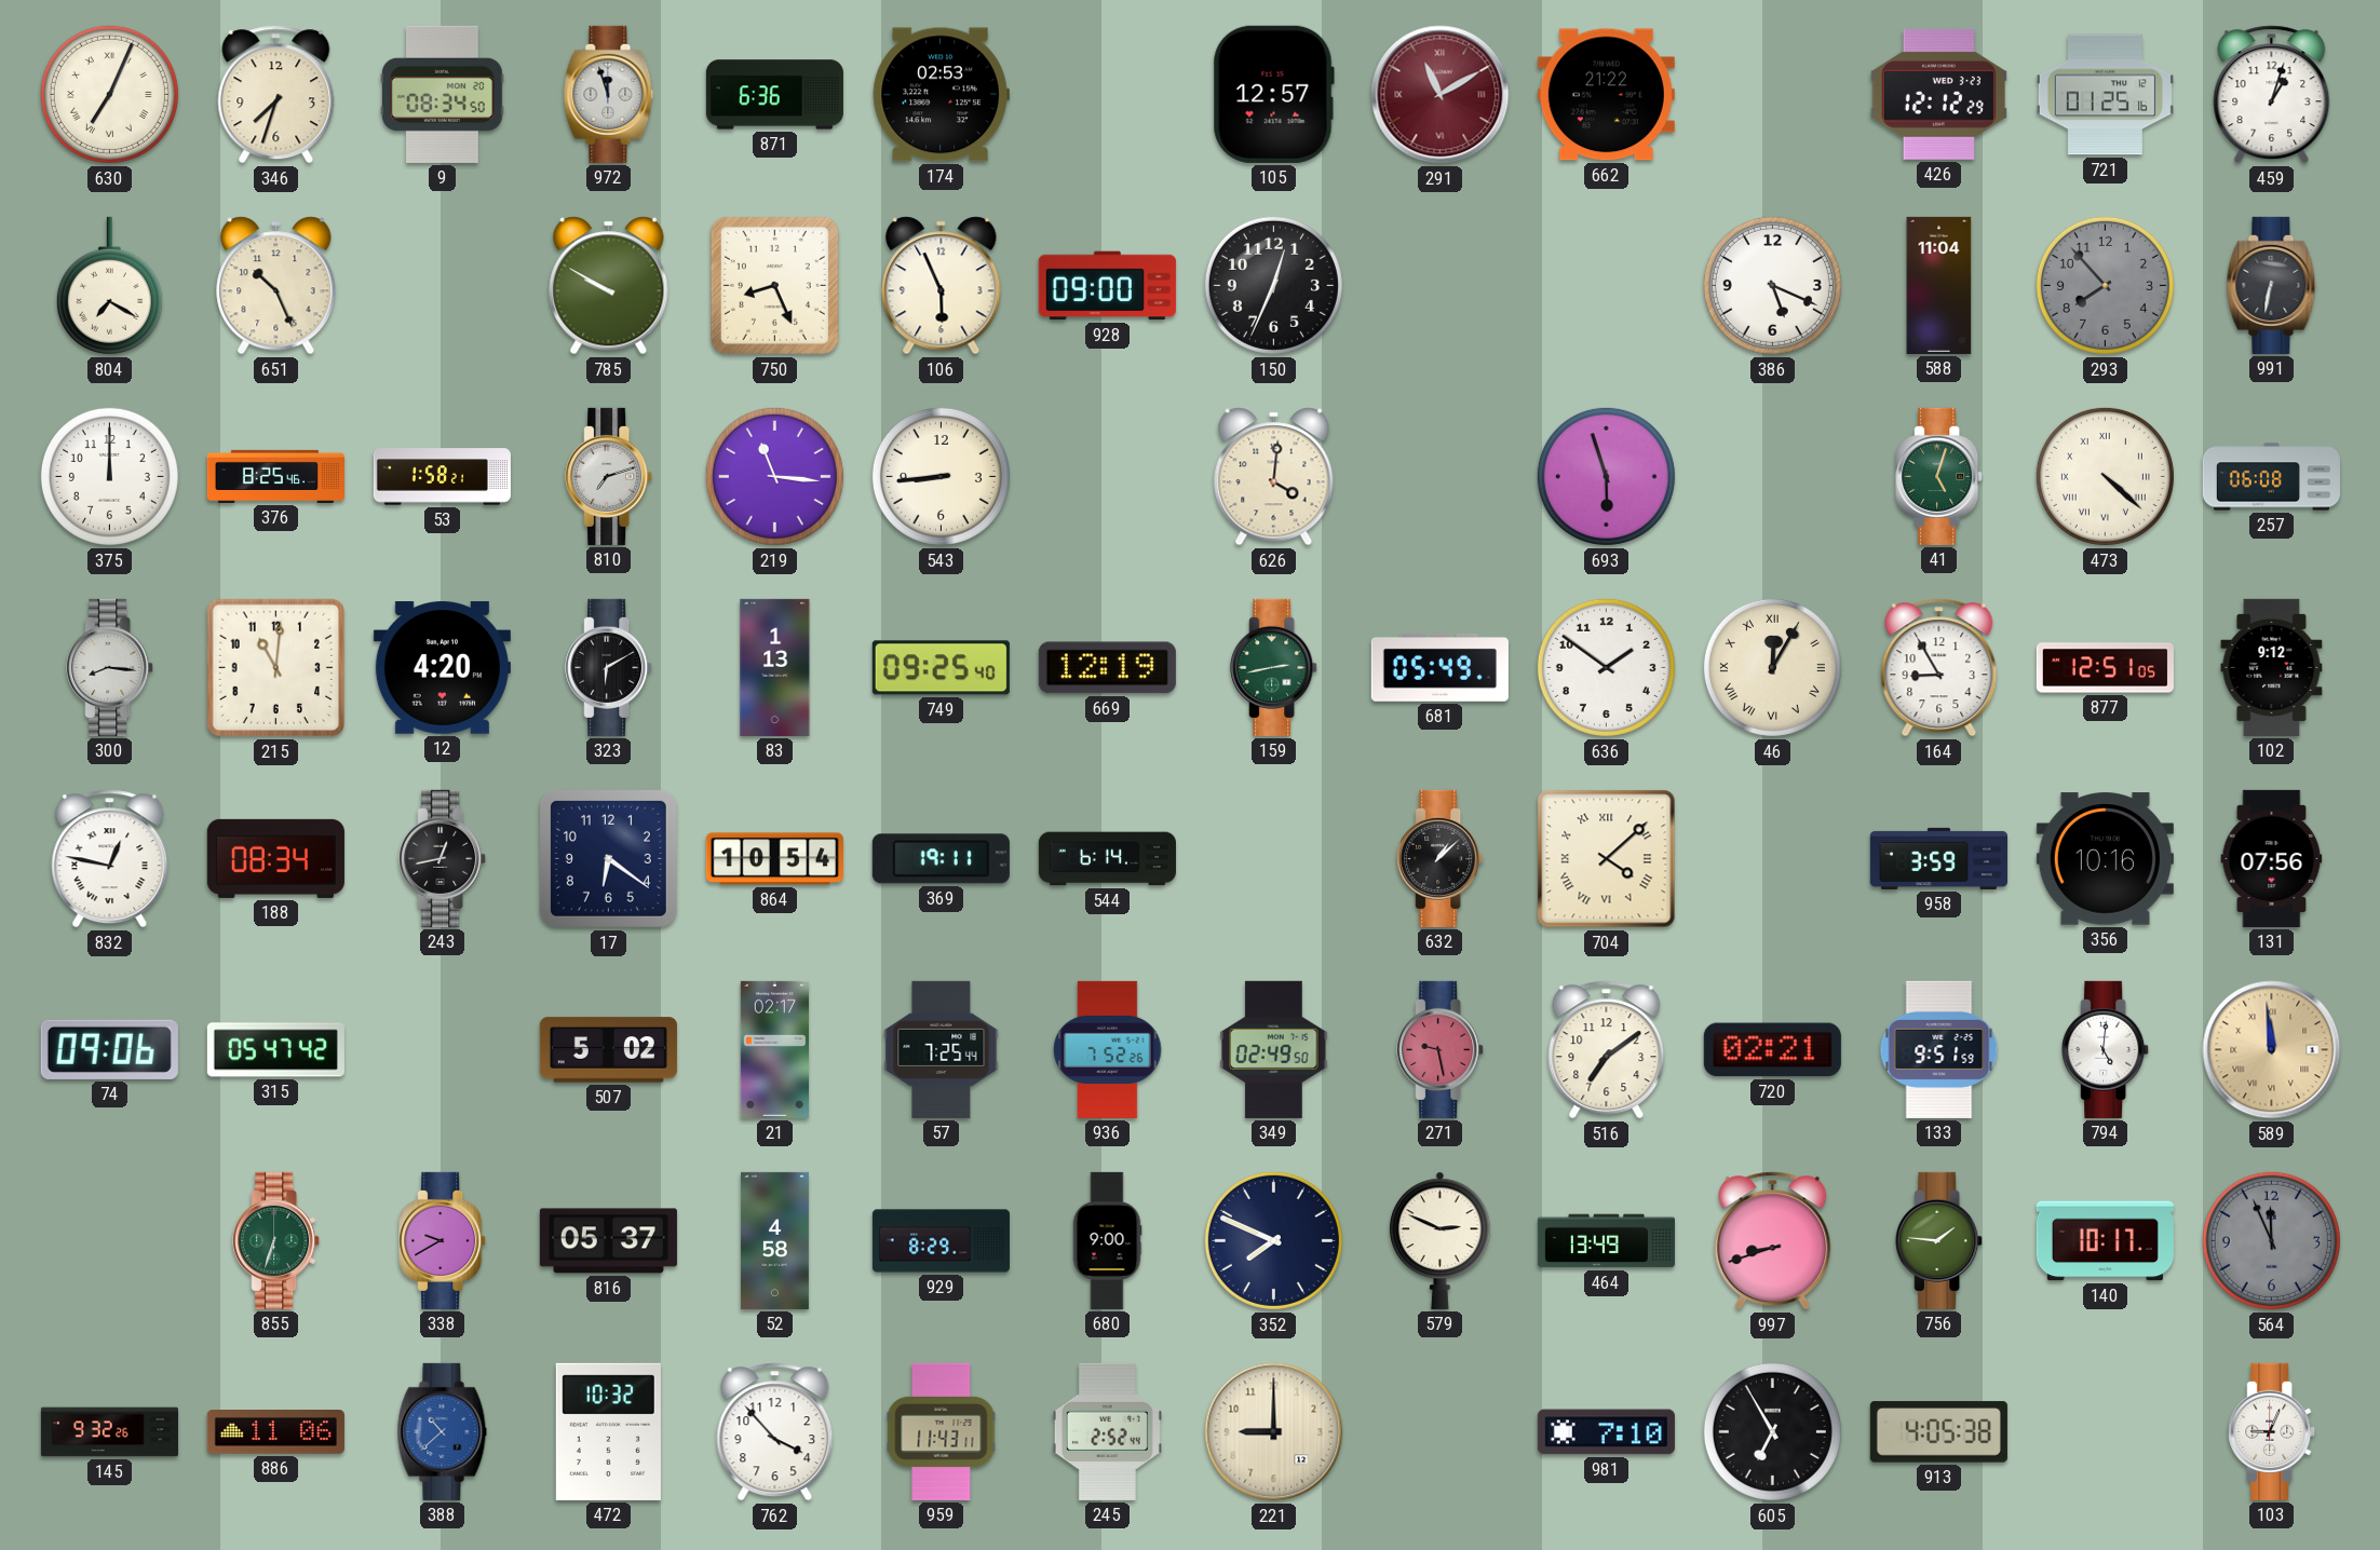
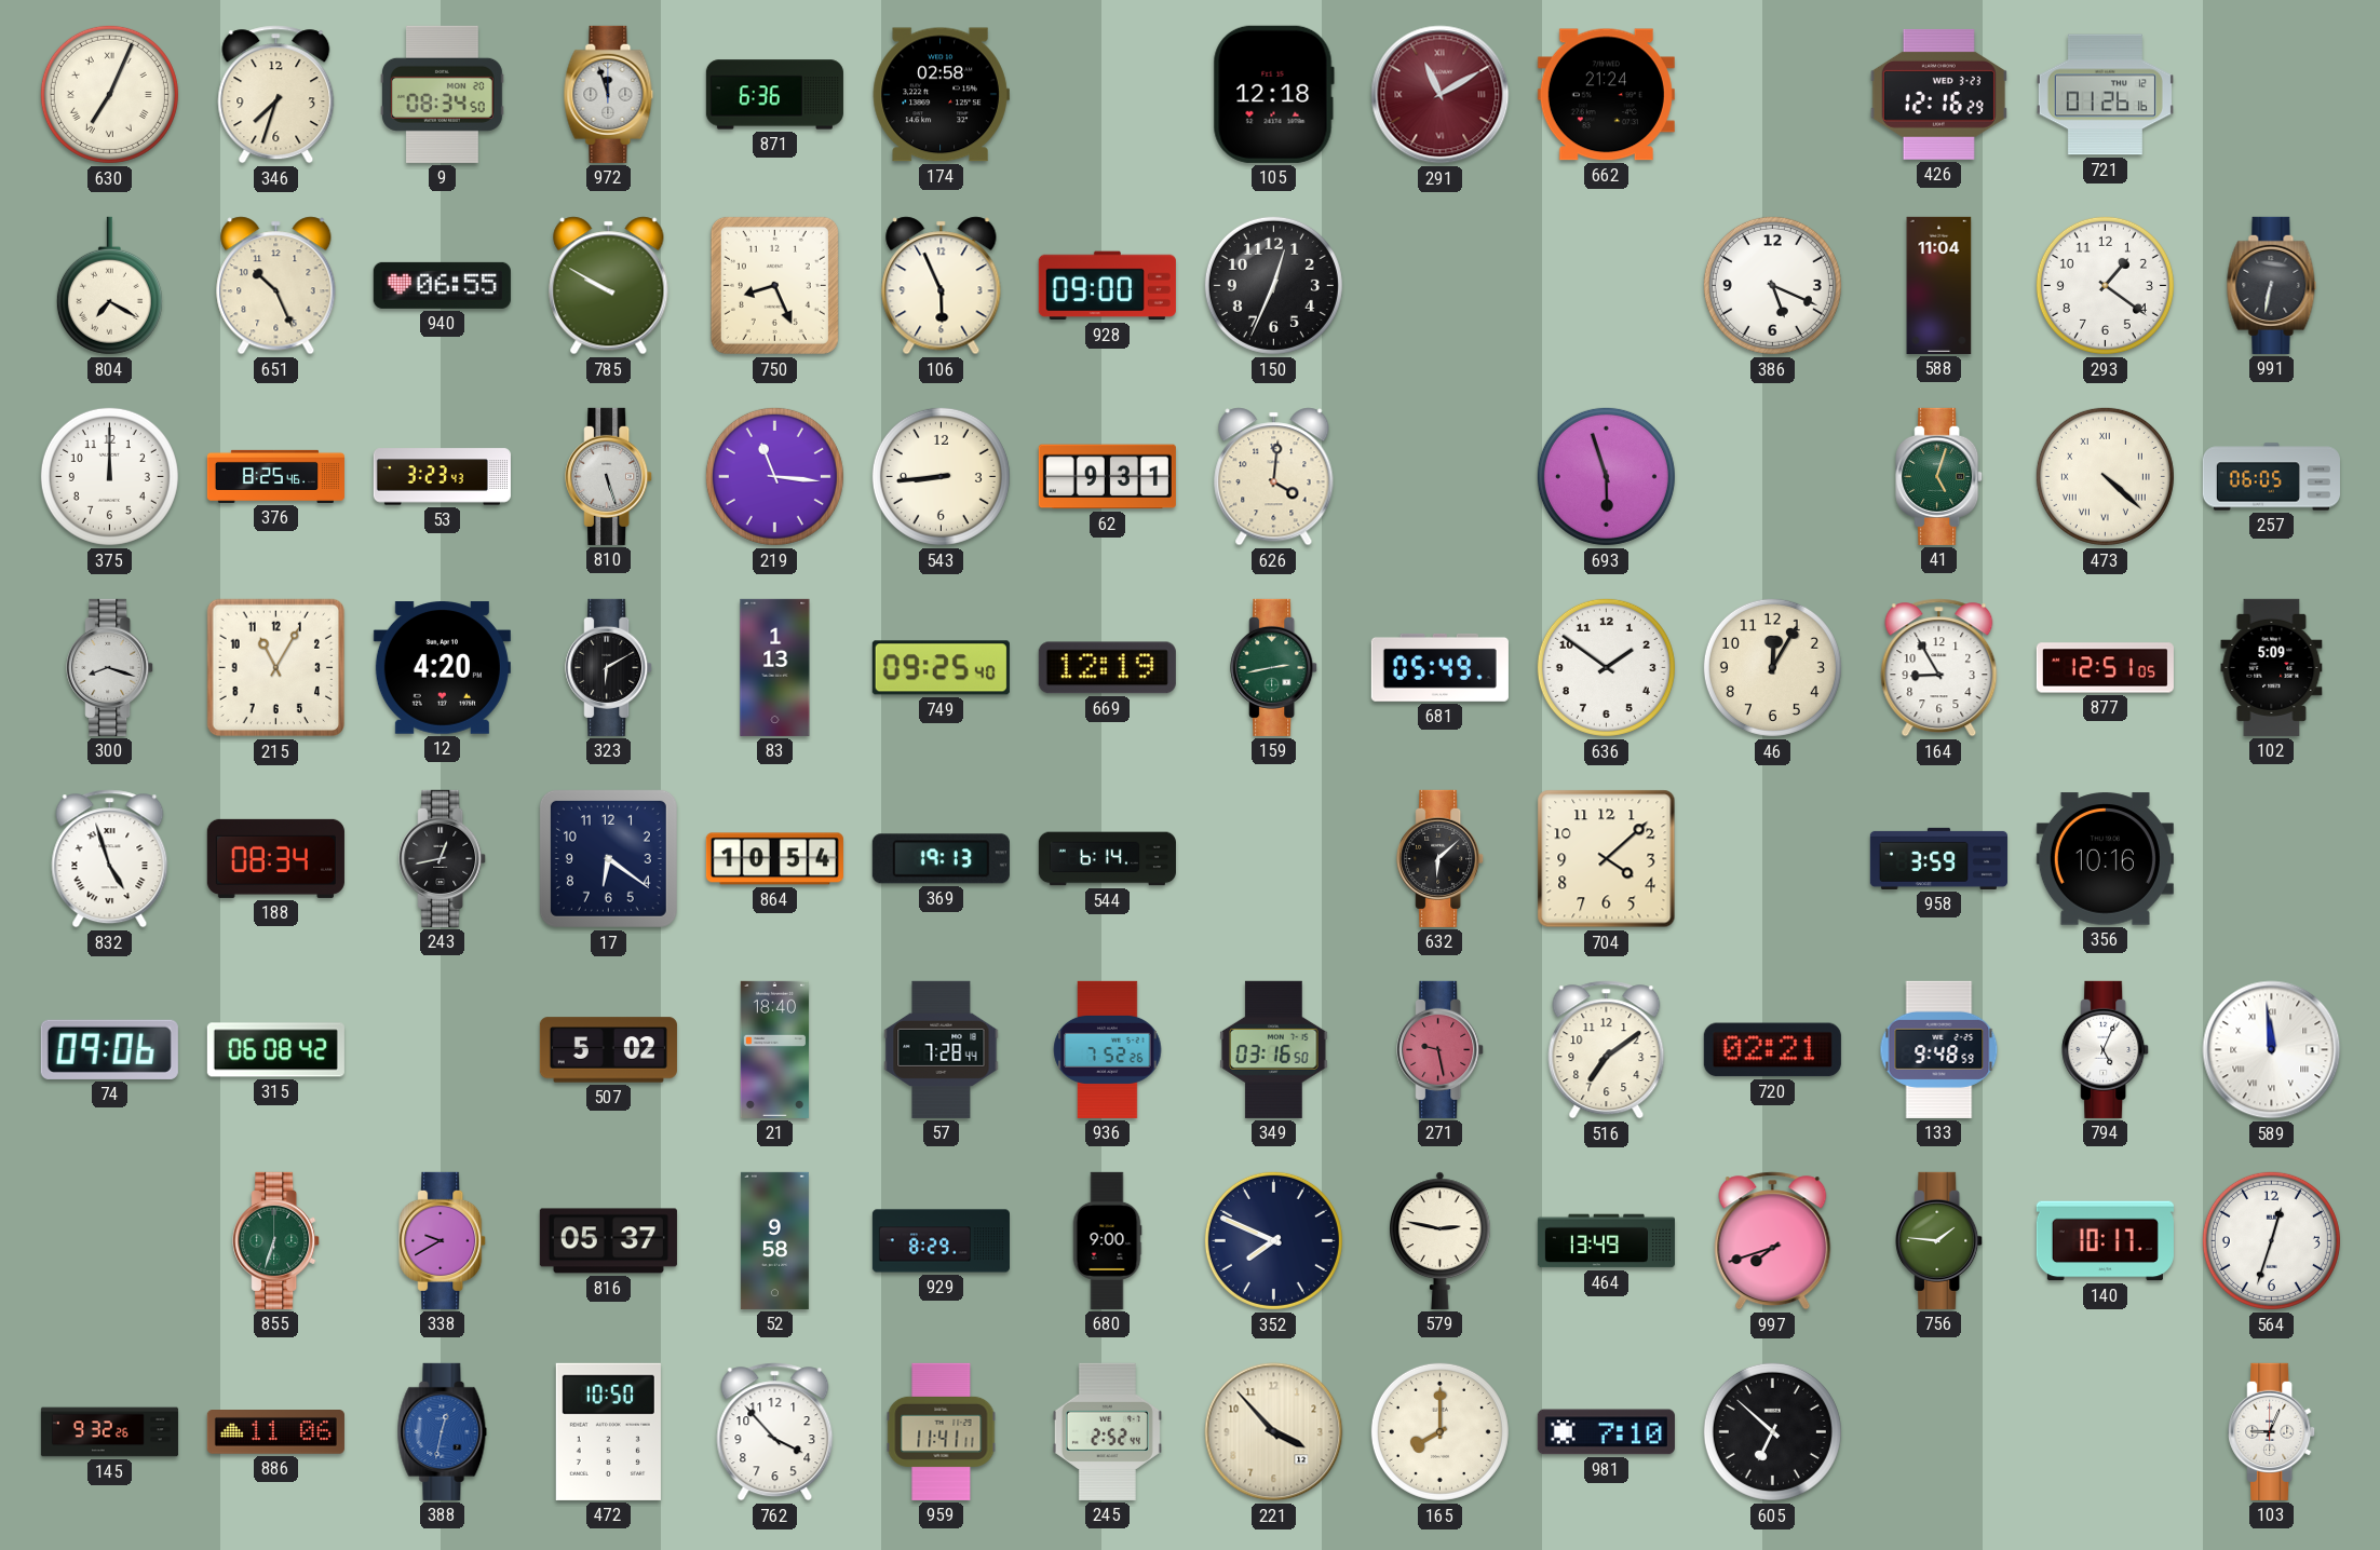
174: 02:53 -> 02:58 (941, 95)
105: 12:57 -> 12:18 (1273, 94)
662: 21:22 -> 21:24 (1606, 95)
426: 12:12 -> 12:16 (1938, 94)
721: 01:25 -> 01:26 (2105, 95)
459: 1:03 -> none (2272, 95)
940: none -> 06:55 (442, 285)
293: 7:53 -> 1:21 (2105, 285)
293 dial: grey -> white (2105, 285)
53: 1:58 -> 3:23 (442, 477)
810: 7:12 -> 5:27 (609, 476)
62: none -> 9:31 (1107, 477)
257: 06:08 -> 06:05 (2271, 477)
300: 8:16 -> 8:18 (110, 667)
215: 11:01 -> 11:05 (276, 668)
46 numerals: Roman -> Arabic (1772, 667)
102: 9:12 -> 5:09 (2272, 667)
832: 12:47 -> 4:57 (110, 859)
369: 19:11 -> 19:13 (941, 859)
632: 1:08 -> 6:08 (1441, 858)
704 numerals: Roman -> Arabic (1607, 859)
131: 07:56 -> none (2272, 858)
315: 05:47 -> 06:08 (275, 1050)
21: 02:17 -> 18:40 (774, 1049)
57: 7:25 -> 7:28 (942, 1049)
349: 02:49 -> 03:16 (1274, 1049)
133: 9:51 -> 9:48 (1939, 1049)
794: 5:01 -> 5:04 (2106, 1049)
589 dial: champagne -> white (2272, 1050)
52: 4:58 -> 9:58 (774, 1240)
579: 2:49 -> 2:47 (1441, 1240)
997: 8:42 -> 7:42 (1773, 1241)
564: 11:56 -> 12:33 (2271, 1240)
564 dial: grey -> white (2271, 1240)
388: 10:38 -> 12:32 (443, 1431)
472: 10:32 -> 10:50 (608, 1431)
959: 11:43 -> 11:41 (942, 1431)
221: 9:00 -> 3:53 (1274, 1432)
165: none -> 8:00 (1439, 1431)
605: 6:55 -> 6:52 (1772, 1431)
913: 4:05 -> none (1938, 1432)
